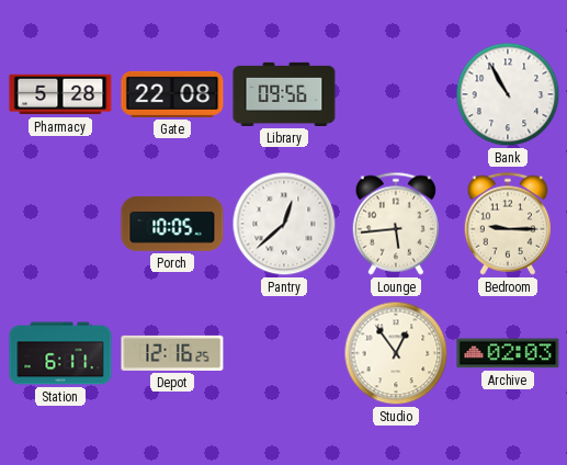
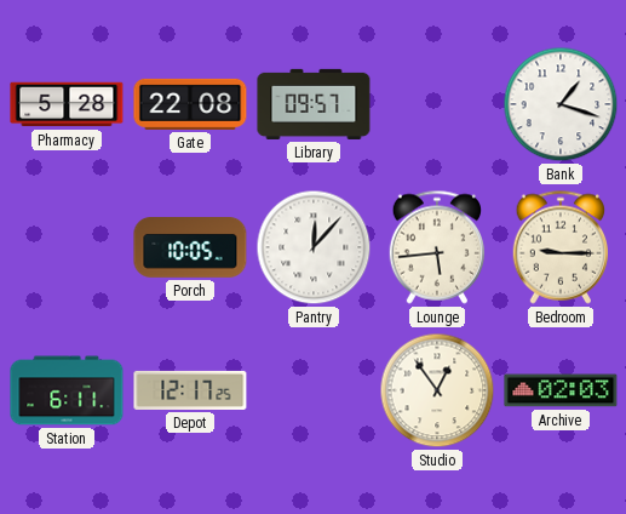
Library: 09:56 -> 09:57 (314, 104)
Bank: 10:55 -> 1:18 (561, 104)
Pantry: 12:38 -> 12:07 (314, 247)
Depot: 12:16 -> 12:17 (190, 390)
